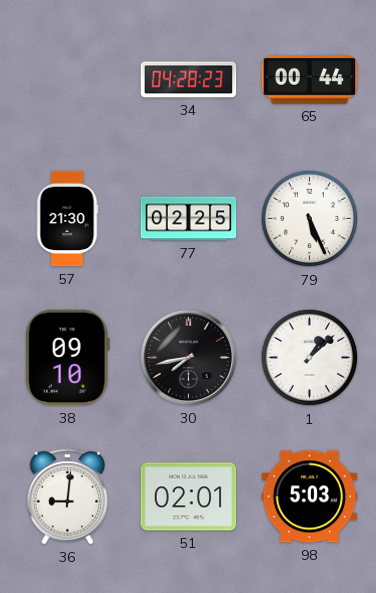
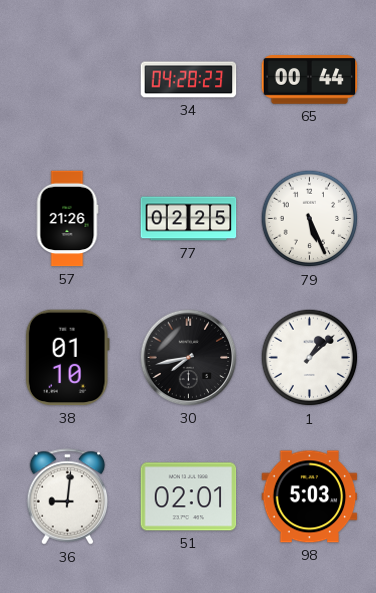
57: 21:30 -> 21:26 (67, 219)
38: 09:10 -> 01:10 (67, 358)
